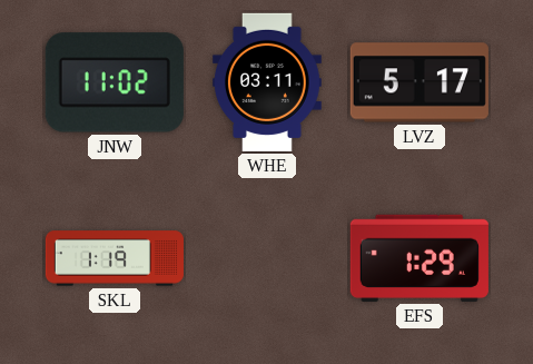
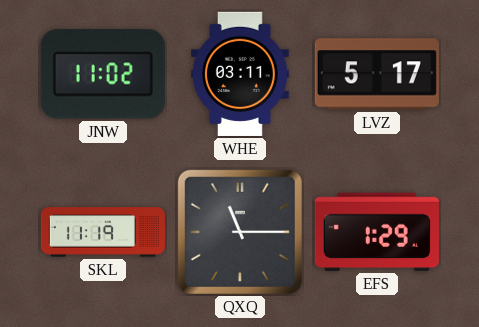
SKL: 1:19 -> 11:19 (103, 232)
QXQ: none -> 11:15 (240, 232)
